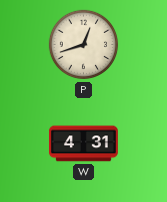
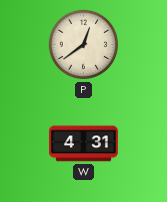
P: 12:42 -> 12:39 (84, 45)
